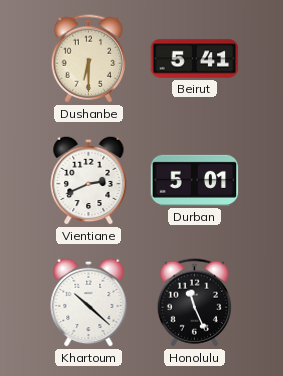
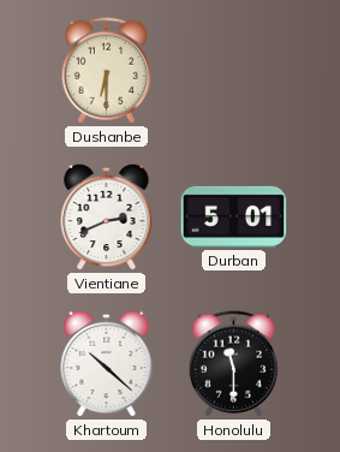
Beirut: 5:41 -> none (195, 59)
Honolulu: 11:26 -> 11:30 (233, 364)
